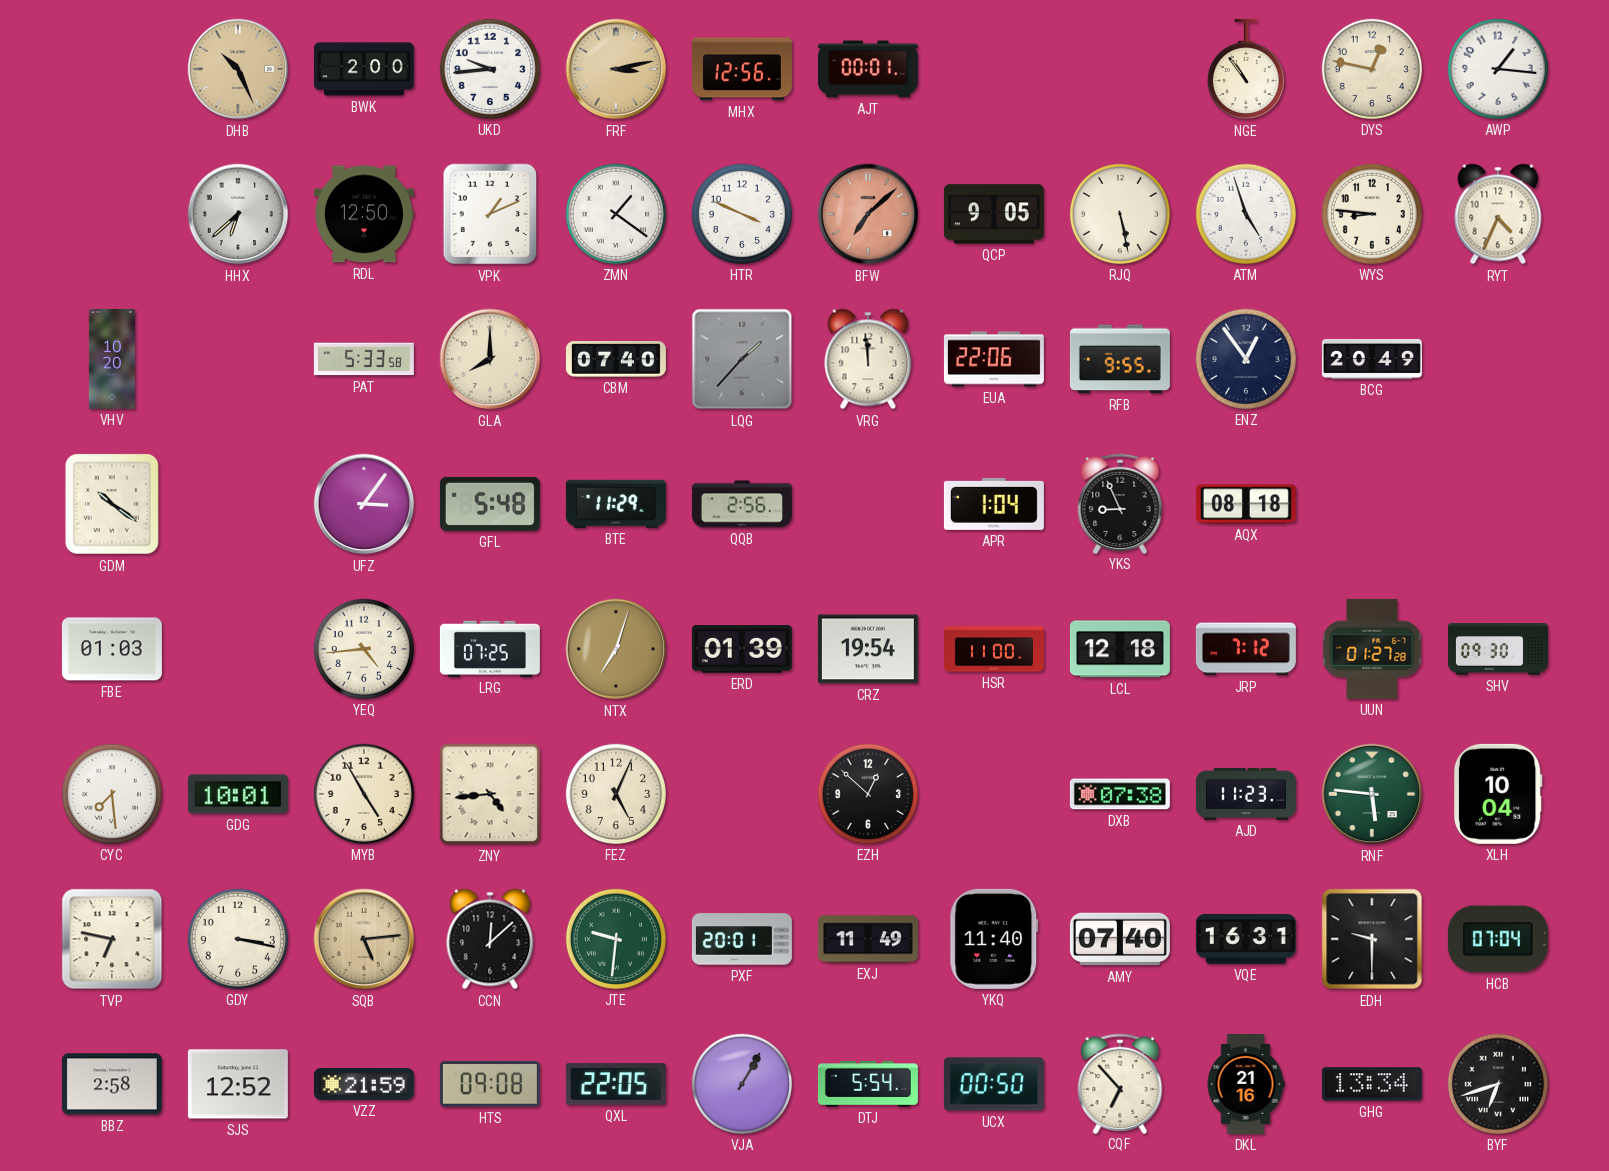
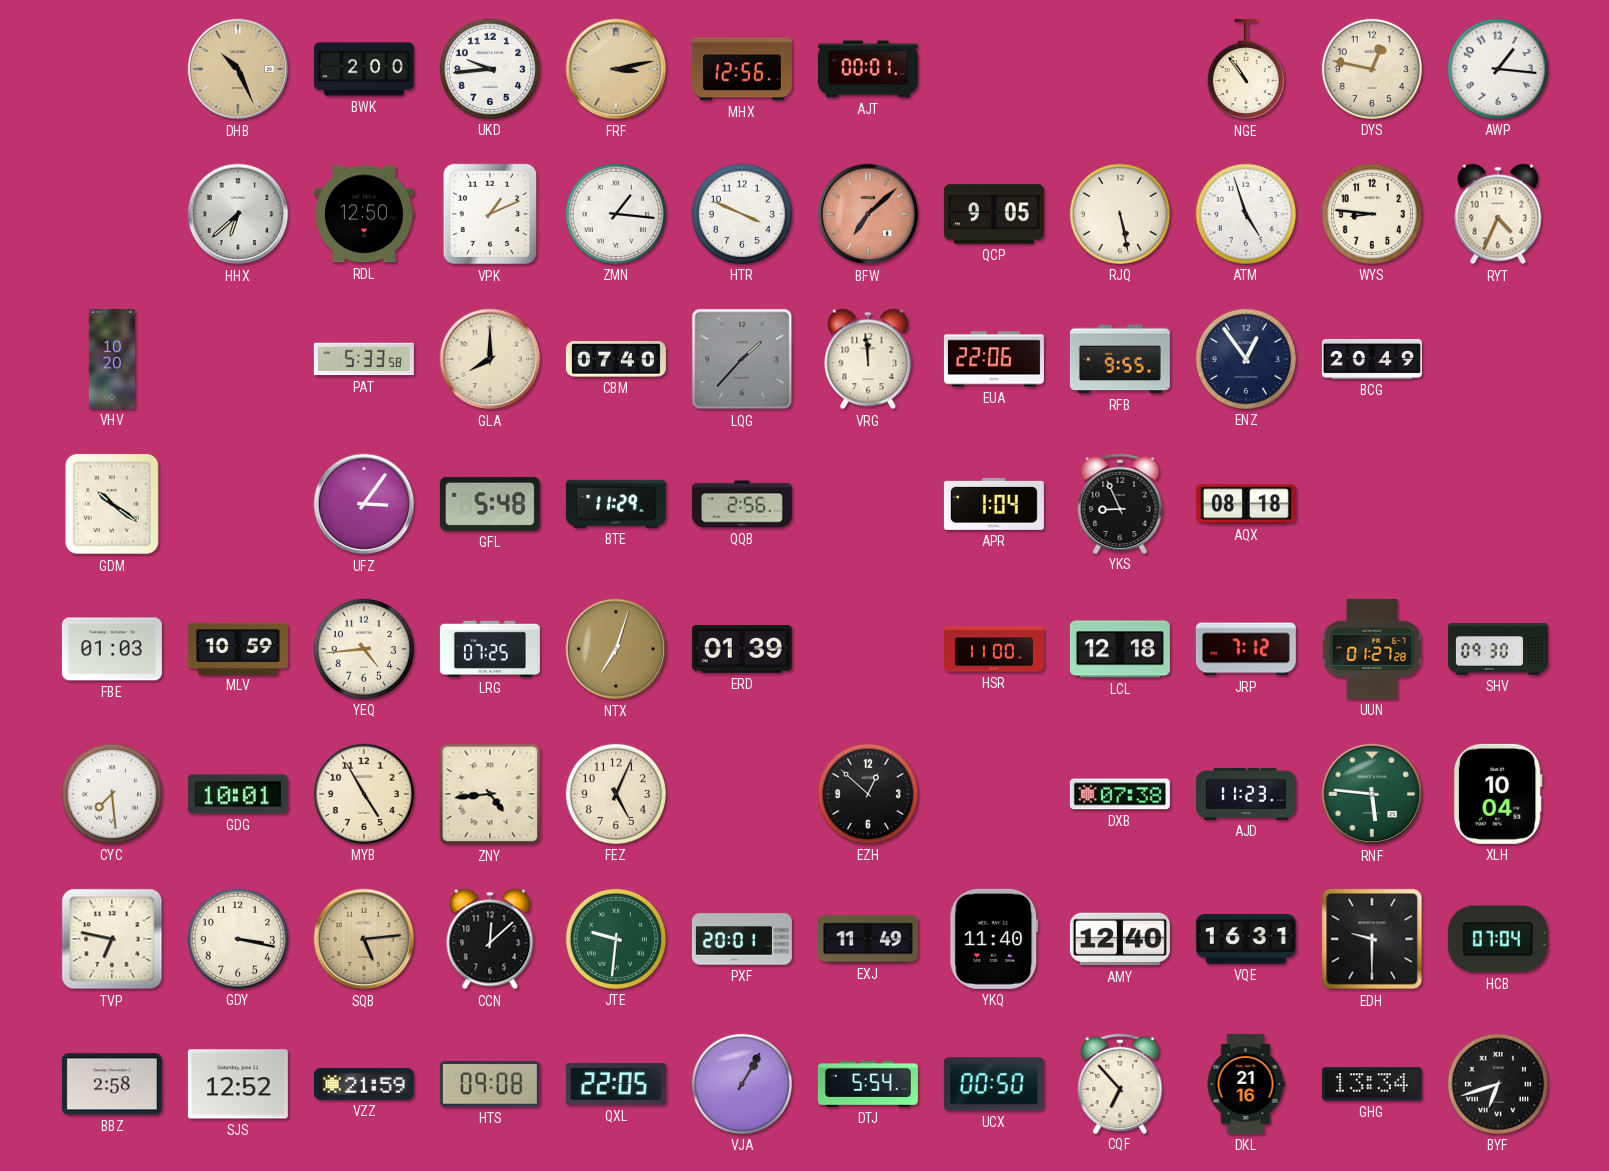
ZMN: 1:21 -> 1:16 (616, 214)
MLV: none -> 10:59 (238, 648)
CRZ: 19:54 -> none (868, 649)
AMY: 07:40 -> 12:40 (1120, 939)
